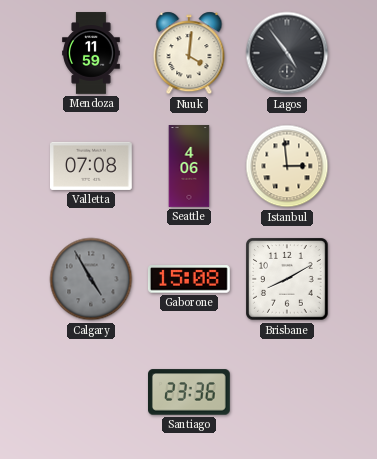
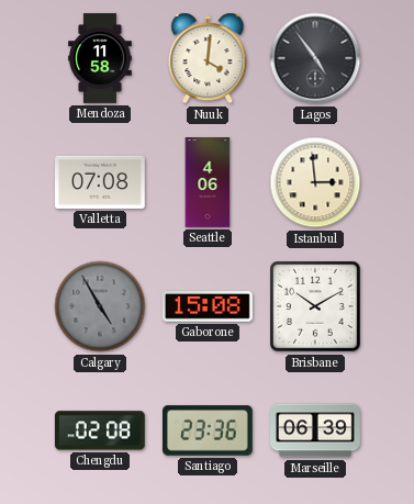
Mendoza: 11:59 -> 11:58 (100, 58)
Brisbane: 8:10 -> 10:10 (315, 306)
Chengdu: none -> 02:08 (100, 430)
Marseille: none -> 06:39 (315, 430)
